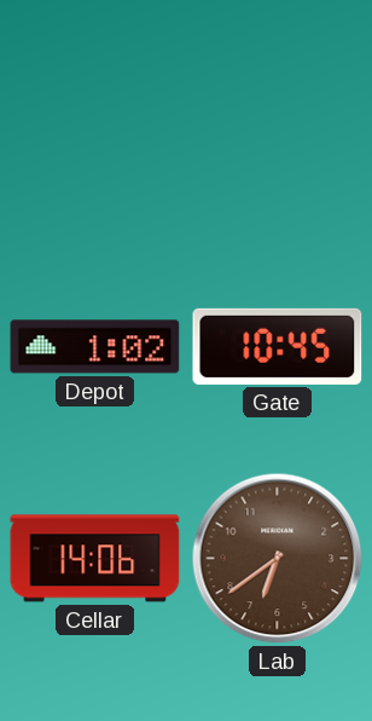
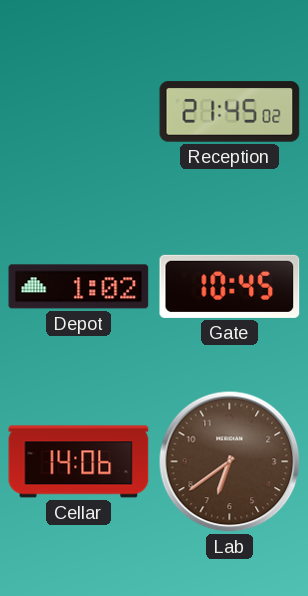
Reception: none -> 21:45 (230, 112)
